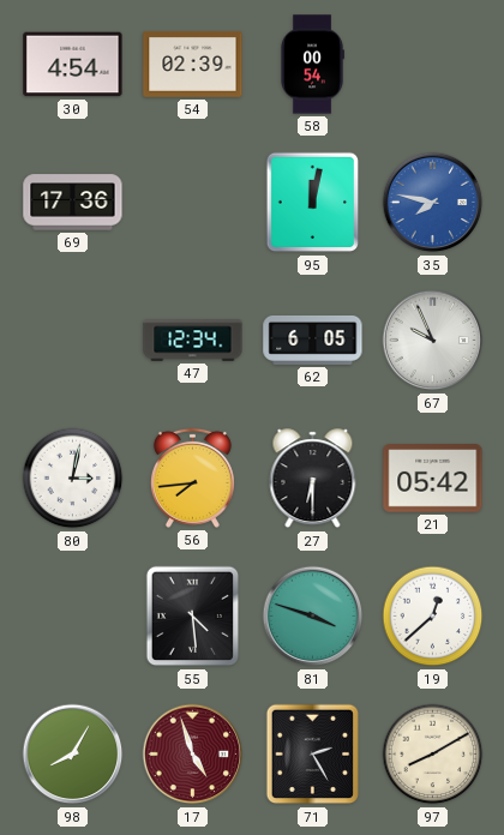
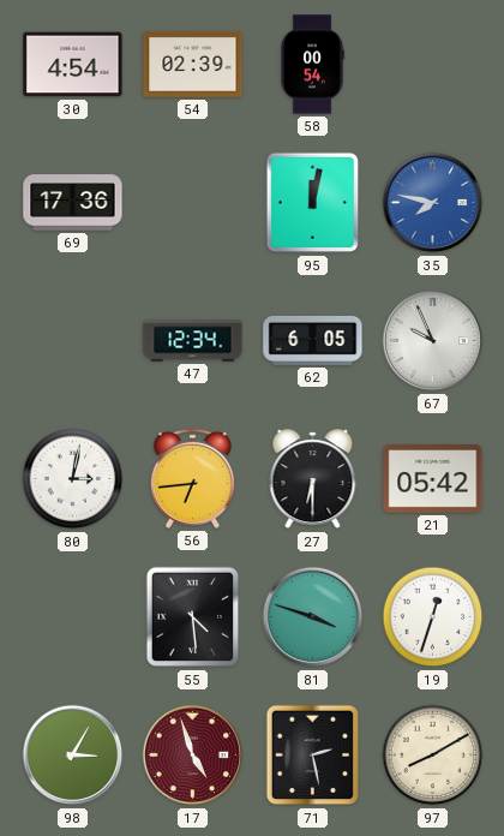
56: 7:44 -> 6:44 (192, 478)
19: 12:38 -> 12:33 (433, 617)
98: 8:05 -> 3:05 (73, 756)
71: 2:25 -> 2:28 (313, 756)
